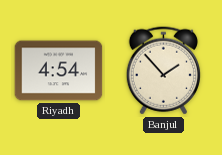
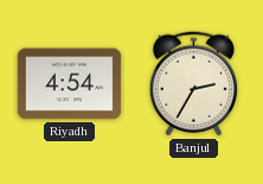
Banjul: 1:53 -> 2:35 (193, 84)
